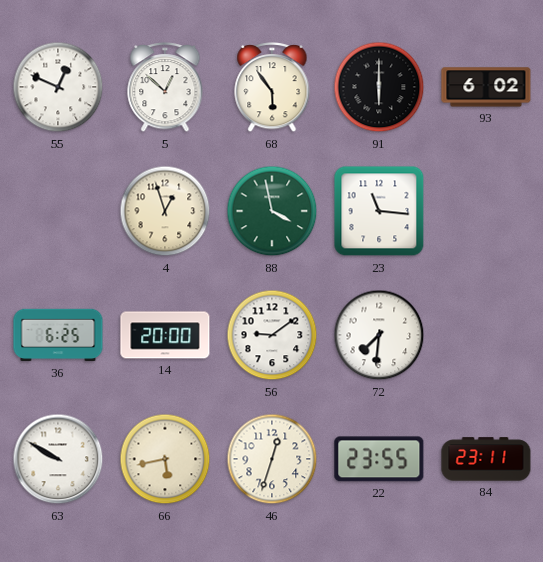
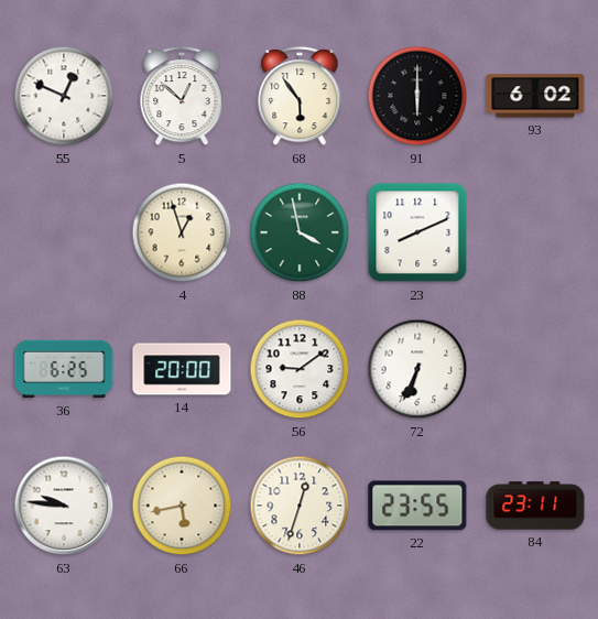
23: 11:16 -> 8:11 (417, 232)
72: 7:31 -> 6:34 (417, 369)
63: 9:50 -> 9:46 (64, 506)
